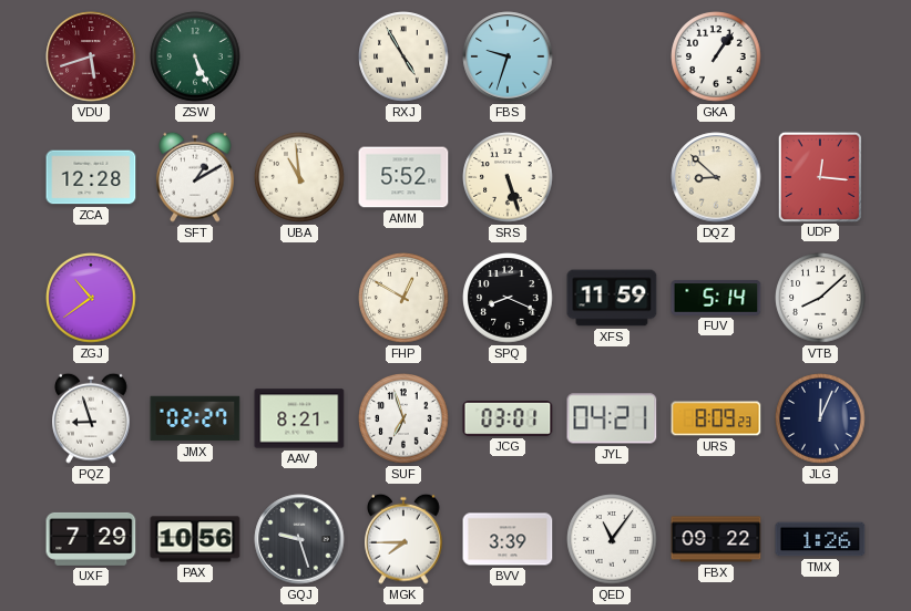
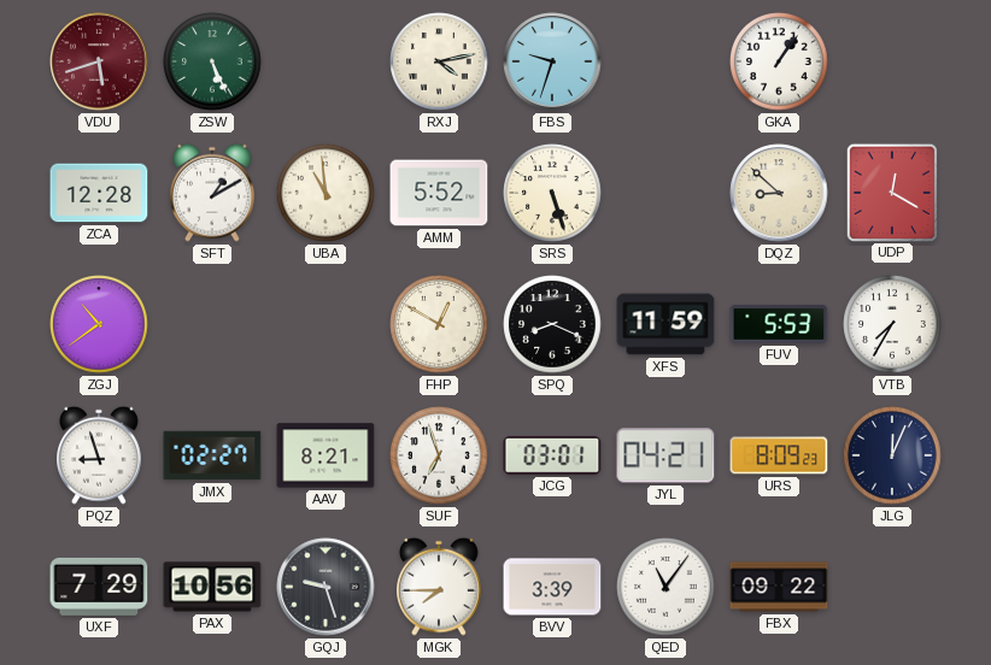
RXJ: 4:55 -> 4:13 (439, 61)
UDP: 12:16 -> 12:20 (891, 192)
FUV: 5:14 -> 5:53 (779, 324)
VTB: 8:08 -> 7:35 (892, 324)
TMX: 1:26 -> none (820, 539)
